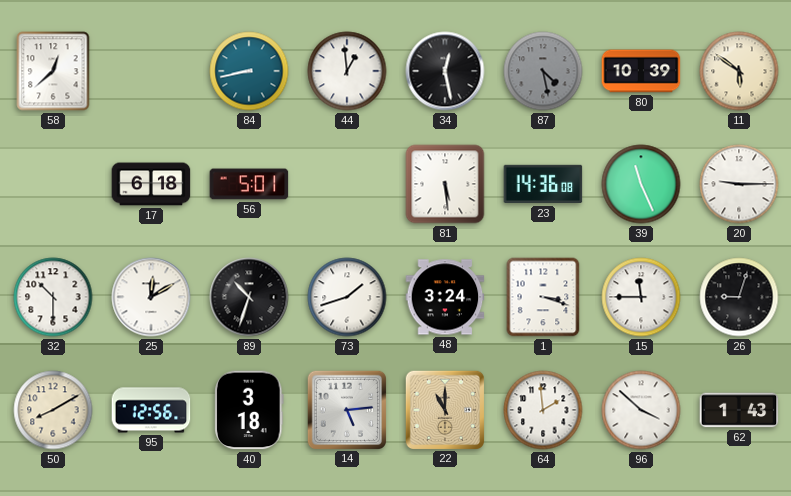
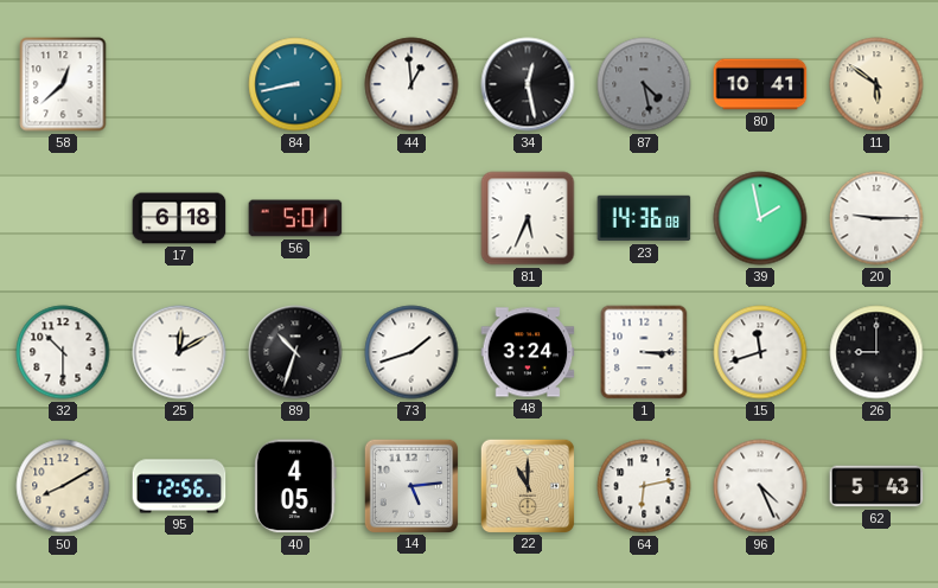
80: 10:39 -> 10:41 (760, 84)
81: 5:29 -> 5:34 (528, 218)
39: 11:26 -> 1:58 (760, 218)
1: 3:18 -> 3:15 (644, 352)
15: 11:45 -> 11:42 (760, 352)
26: 9:03 -> 9:00 (876, 352)
40: 3:18 -> 4:05 (295, 486)
64: 1:59 -> 6:13 (644, 486)
96: 3:52 -> 4:26 (760, 486)
62: 1:43 -> 5:43 (876, 486)
